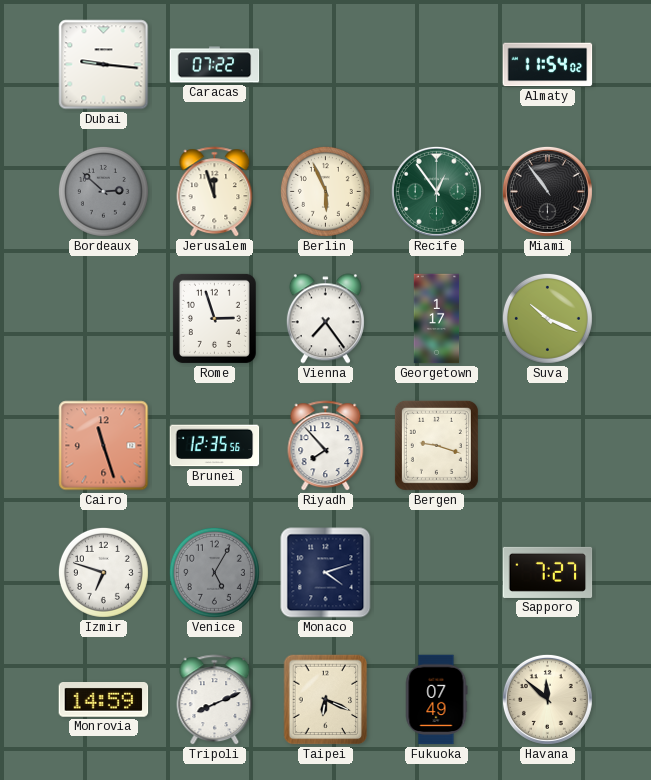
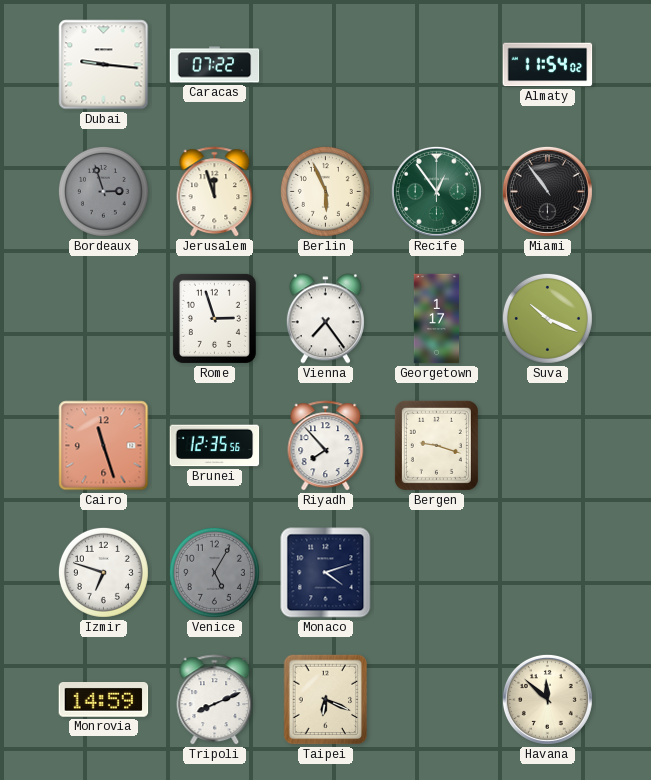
Bordeaux: 2:52 -> 2:57 (103, 191)
Sapporo: 7:27 -> none (548, 572)
Fukuoka: 07:49 -> none (436, 700)
